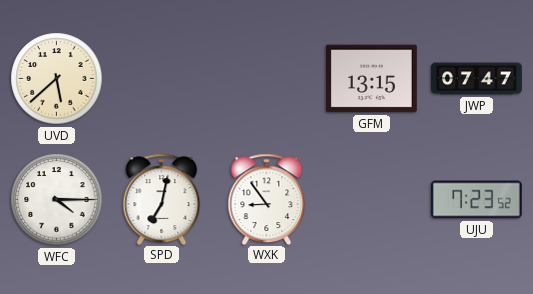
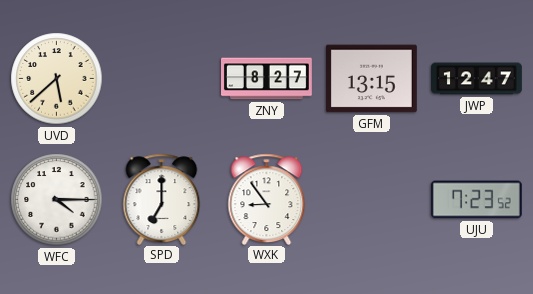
ZNY: none -> 8:27 (267, 79)
JWP: 07:47 -> 12:47 (477, 79)
SPD: 7:02 -> 7:00 (162, 199)
